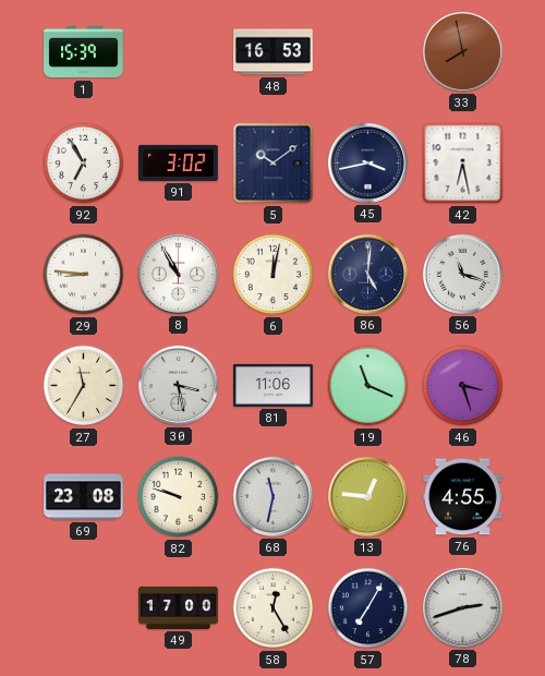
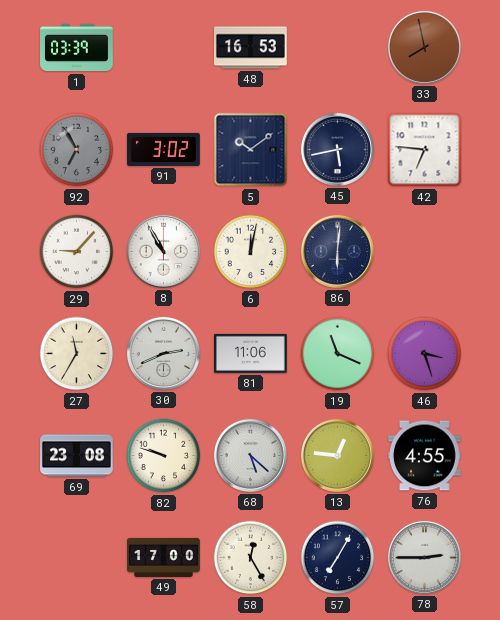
1: 15:39 -> 03:39 (77, 48)
92 dial: white -> grey (77, 150)
45: 3:43 -> 5:43 (337, 149)
42: 6:28 -> 6:46 (425, 150)
29: 8:46 -> 9:07 (77, 252)
86: 5:01 -> 6:01 (337, 251)
56: 11:18 -> none (462, 274)
30: 3:28 -> 2:41 (163, 353)
68: 11:32 -> 5:22 (250, 455)
78: 2:42 -> 2:45 (424, 557)
